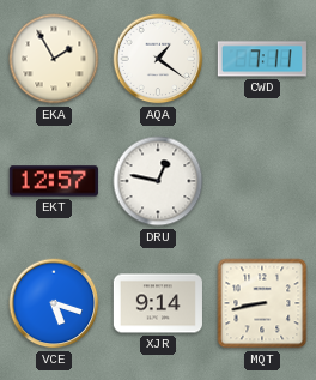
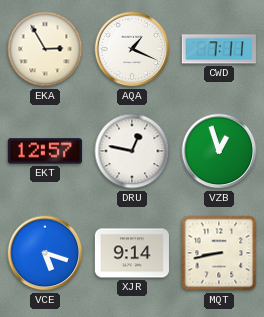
EKA: 1:55 -> 2:55 (45, 49)
AQA: 1:21 -> 1:19 (132, 49)
VZB: none -> 12:57 (219, 151)
